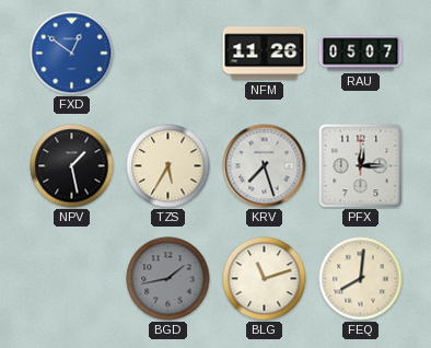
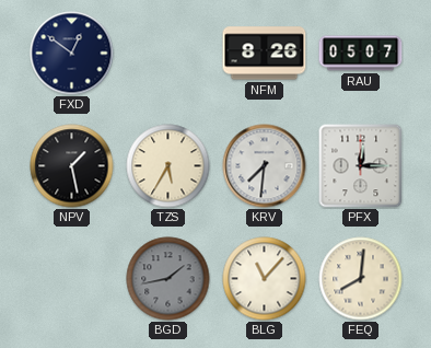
FXD dial: blue -> navy (72, 54)
NFM: 11:26 -> 8:26 (265, 54)
KRV: 7:27 -> 7:31 (265, 166)
BLG: 11:12 -> 11:07 (265, 279)
